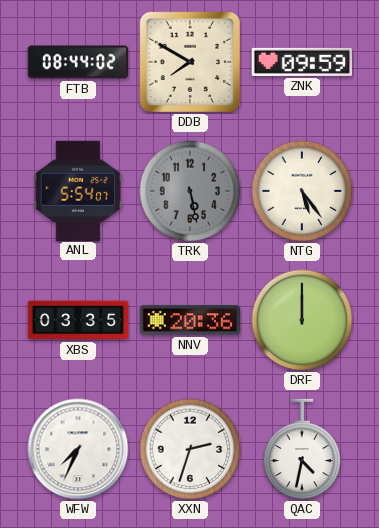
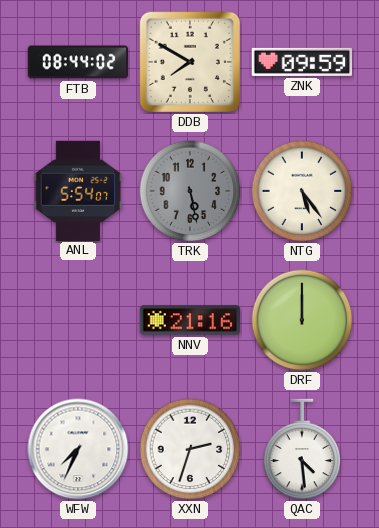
XBS: 03:35 -> none (78, 320)
NNV: 20:36 -> 21:16 (190, 320)
QAC: 4:32 -> 4:29 (302, 449)
